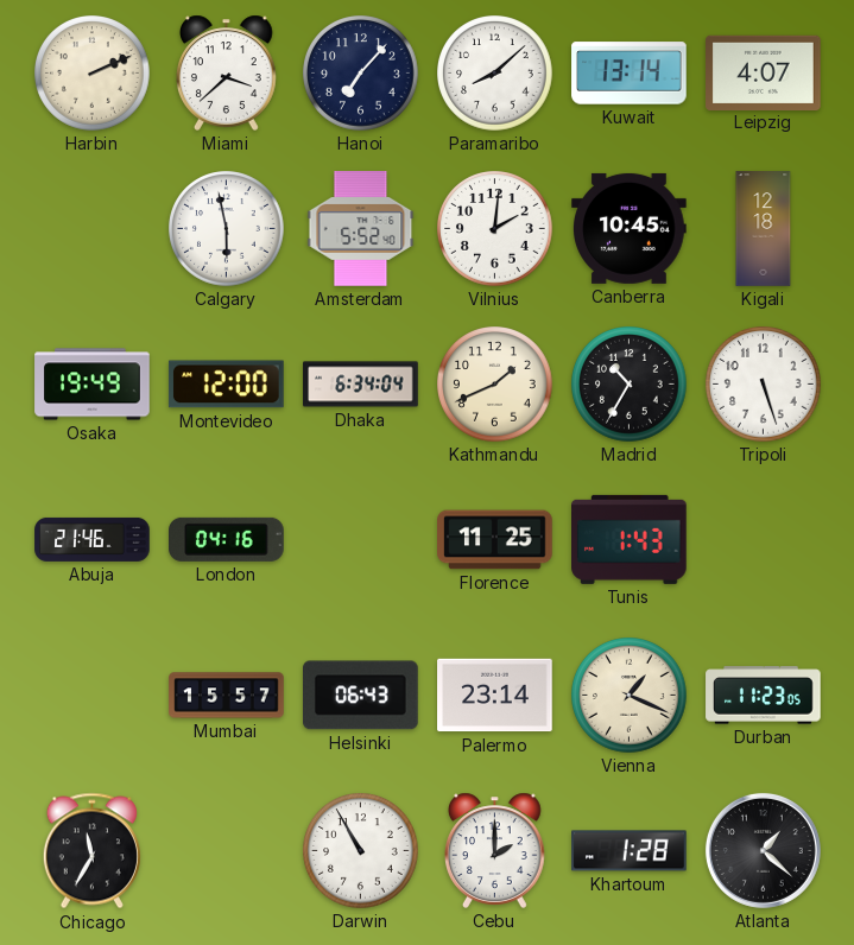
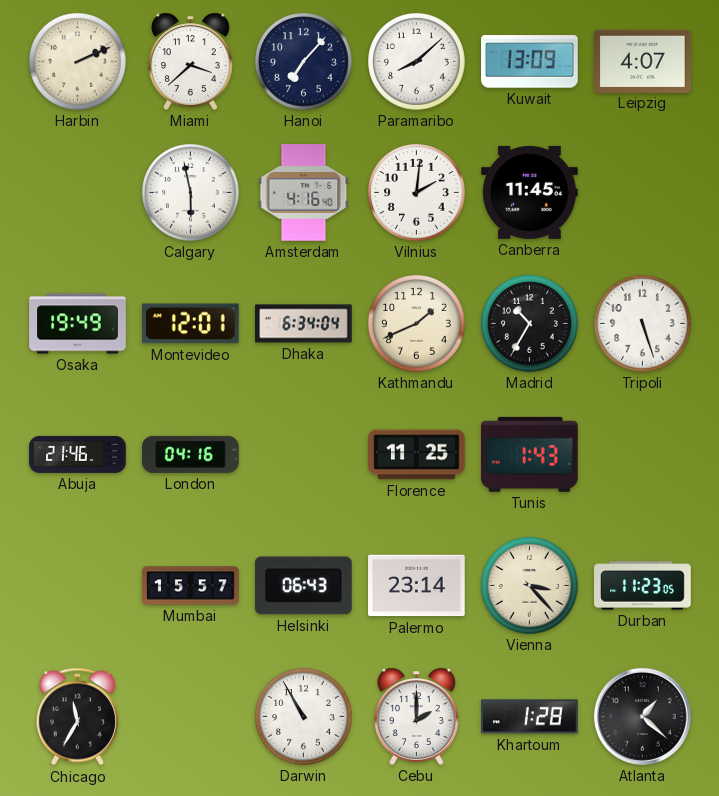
Kuwait: 13:14 -> 13:09 (530, 62)
Amsterdam: 5:52 -> 4:16 (304, 193)
Canberra: 10:45 -> 11:45 (530, 192)
Kigali: 12:18 -> none (764, 229)
Montevideo: 12:00 -> 12:01 (190, 324)
Vienna: 1:19 -> 3:23 (530, 586)
